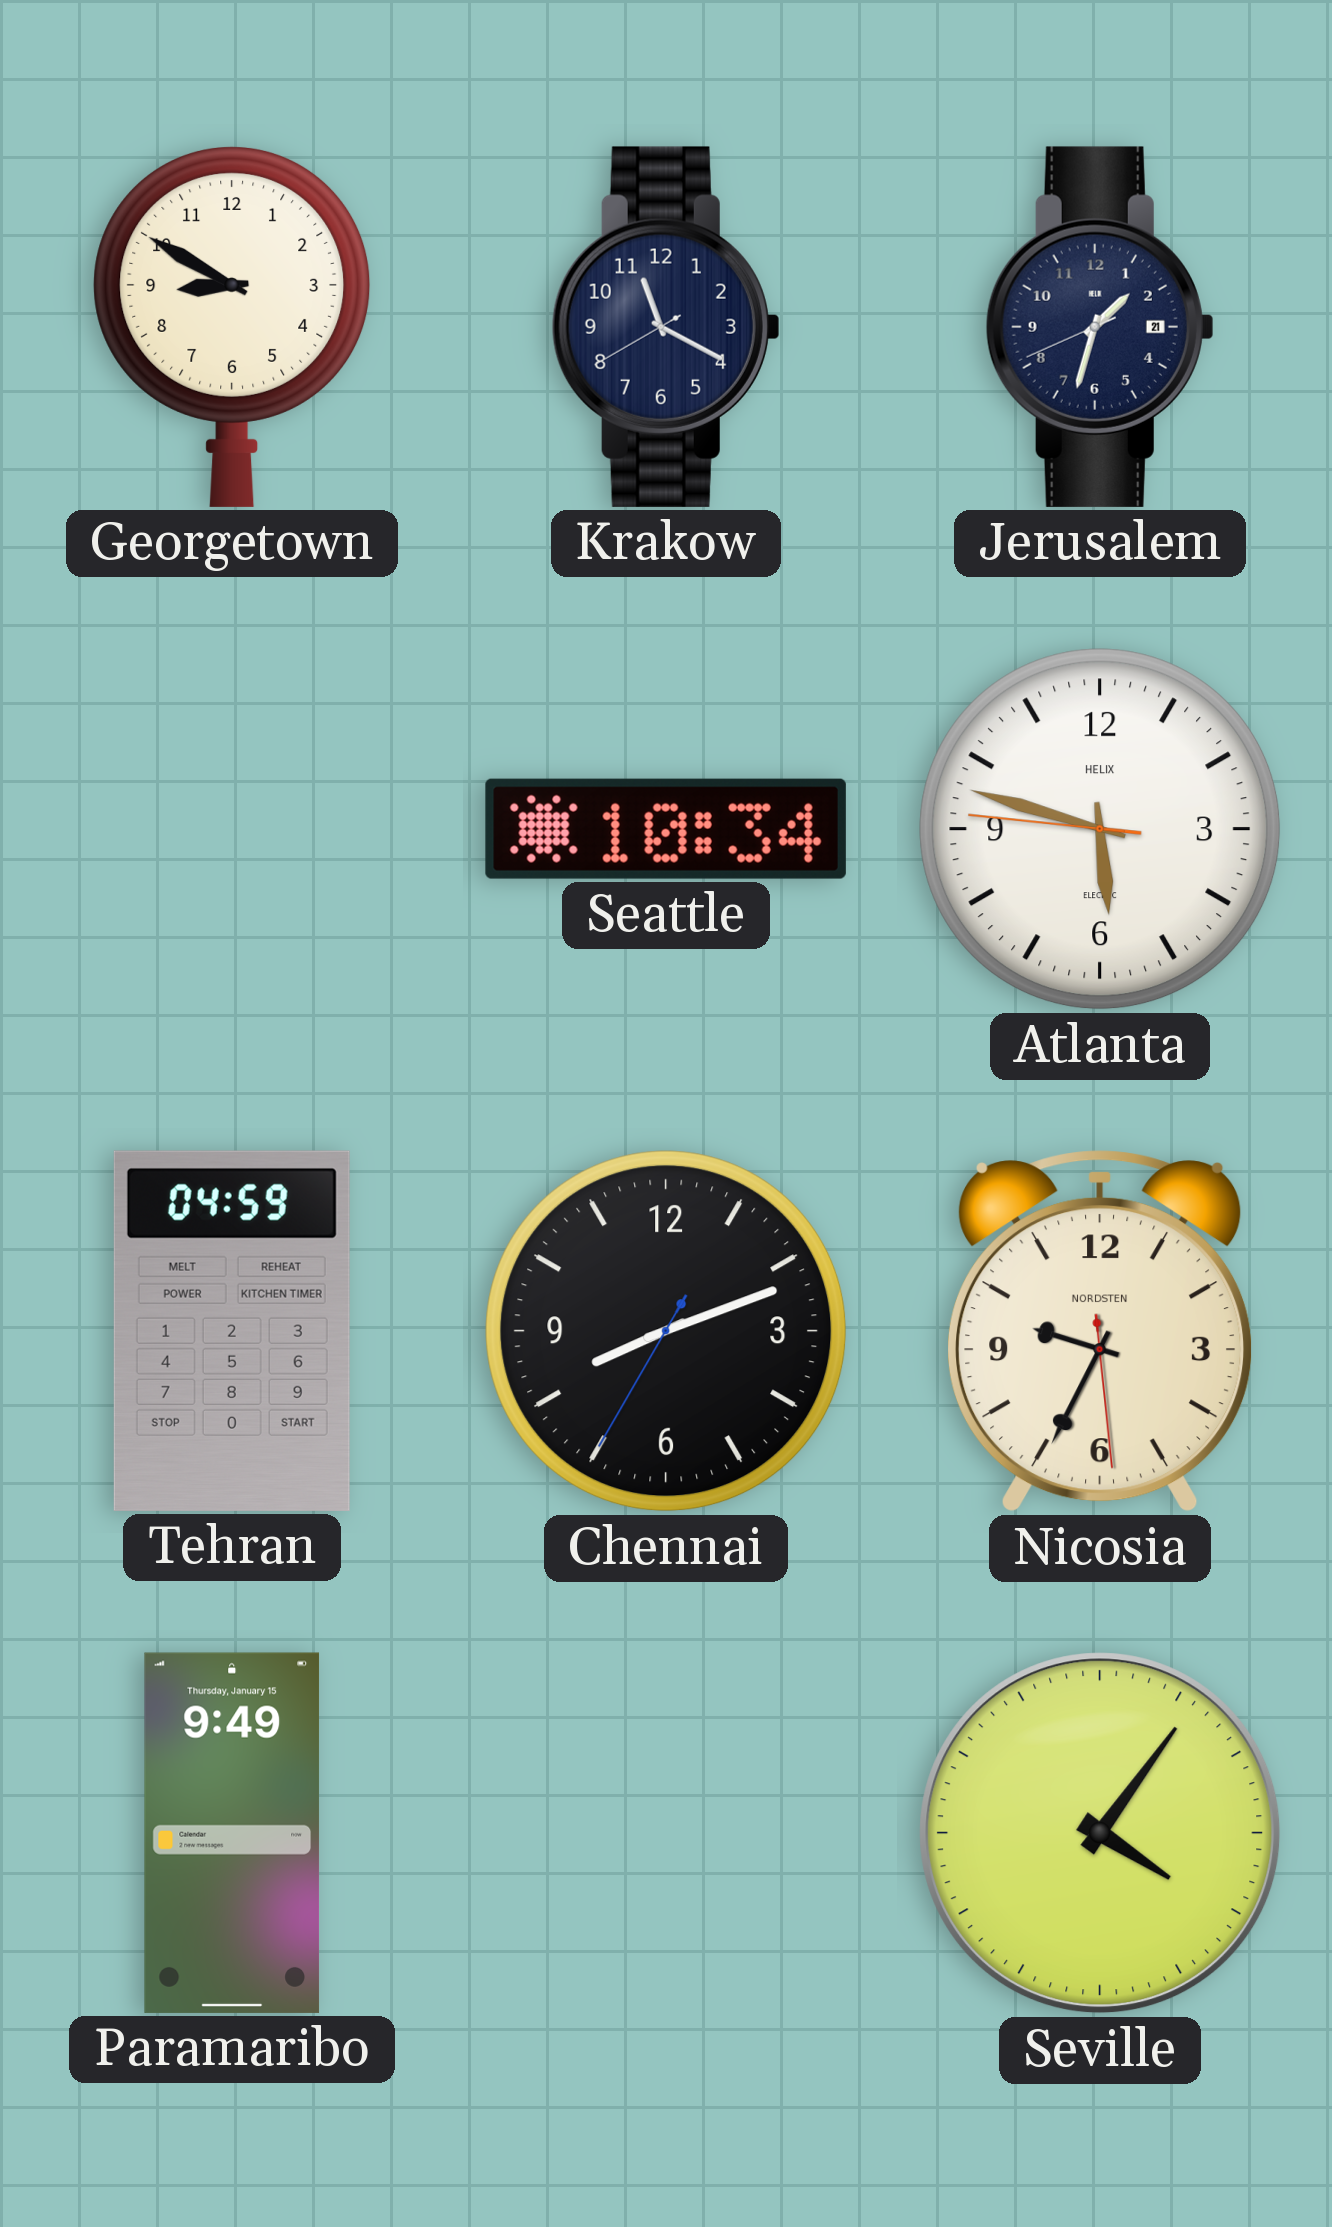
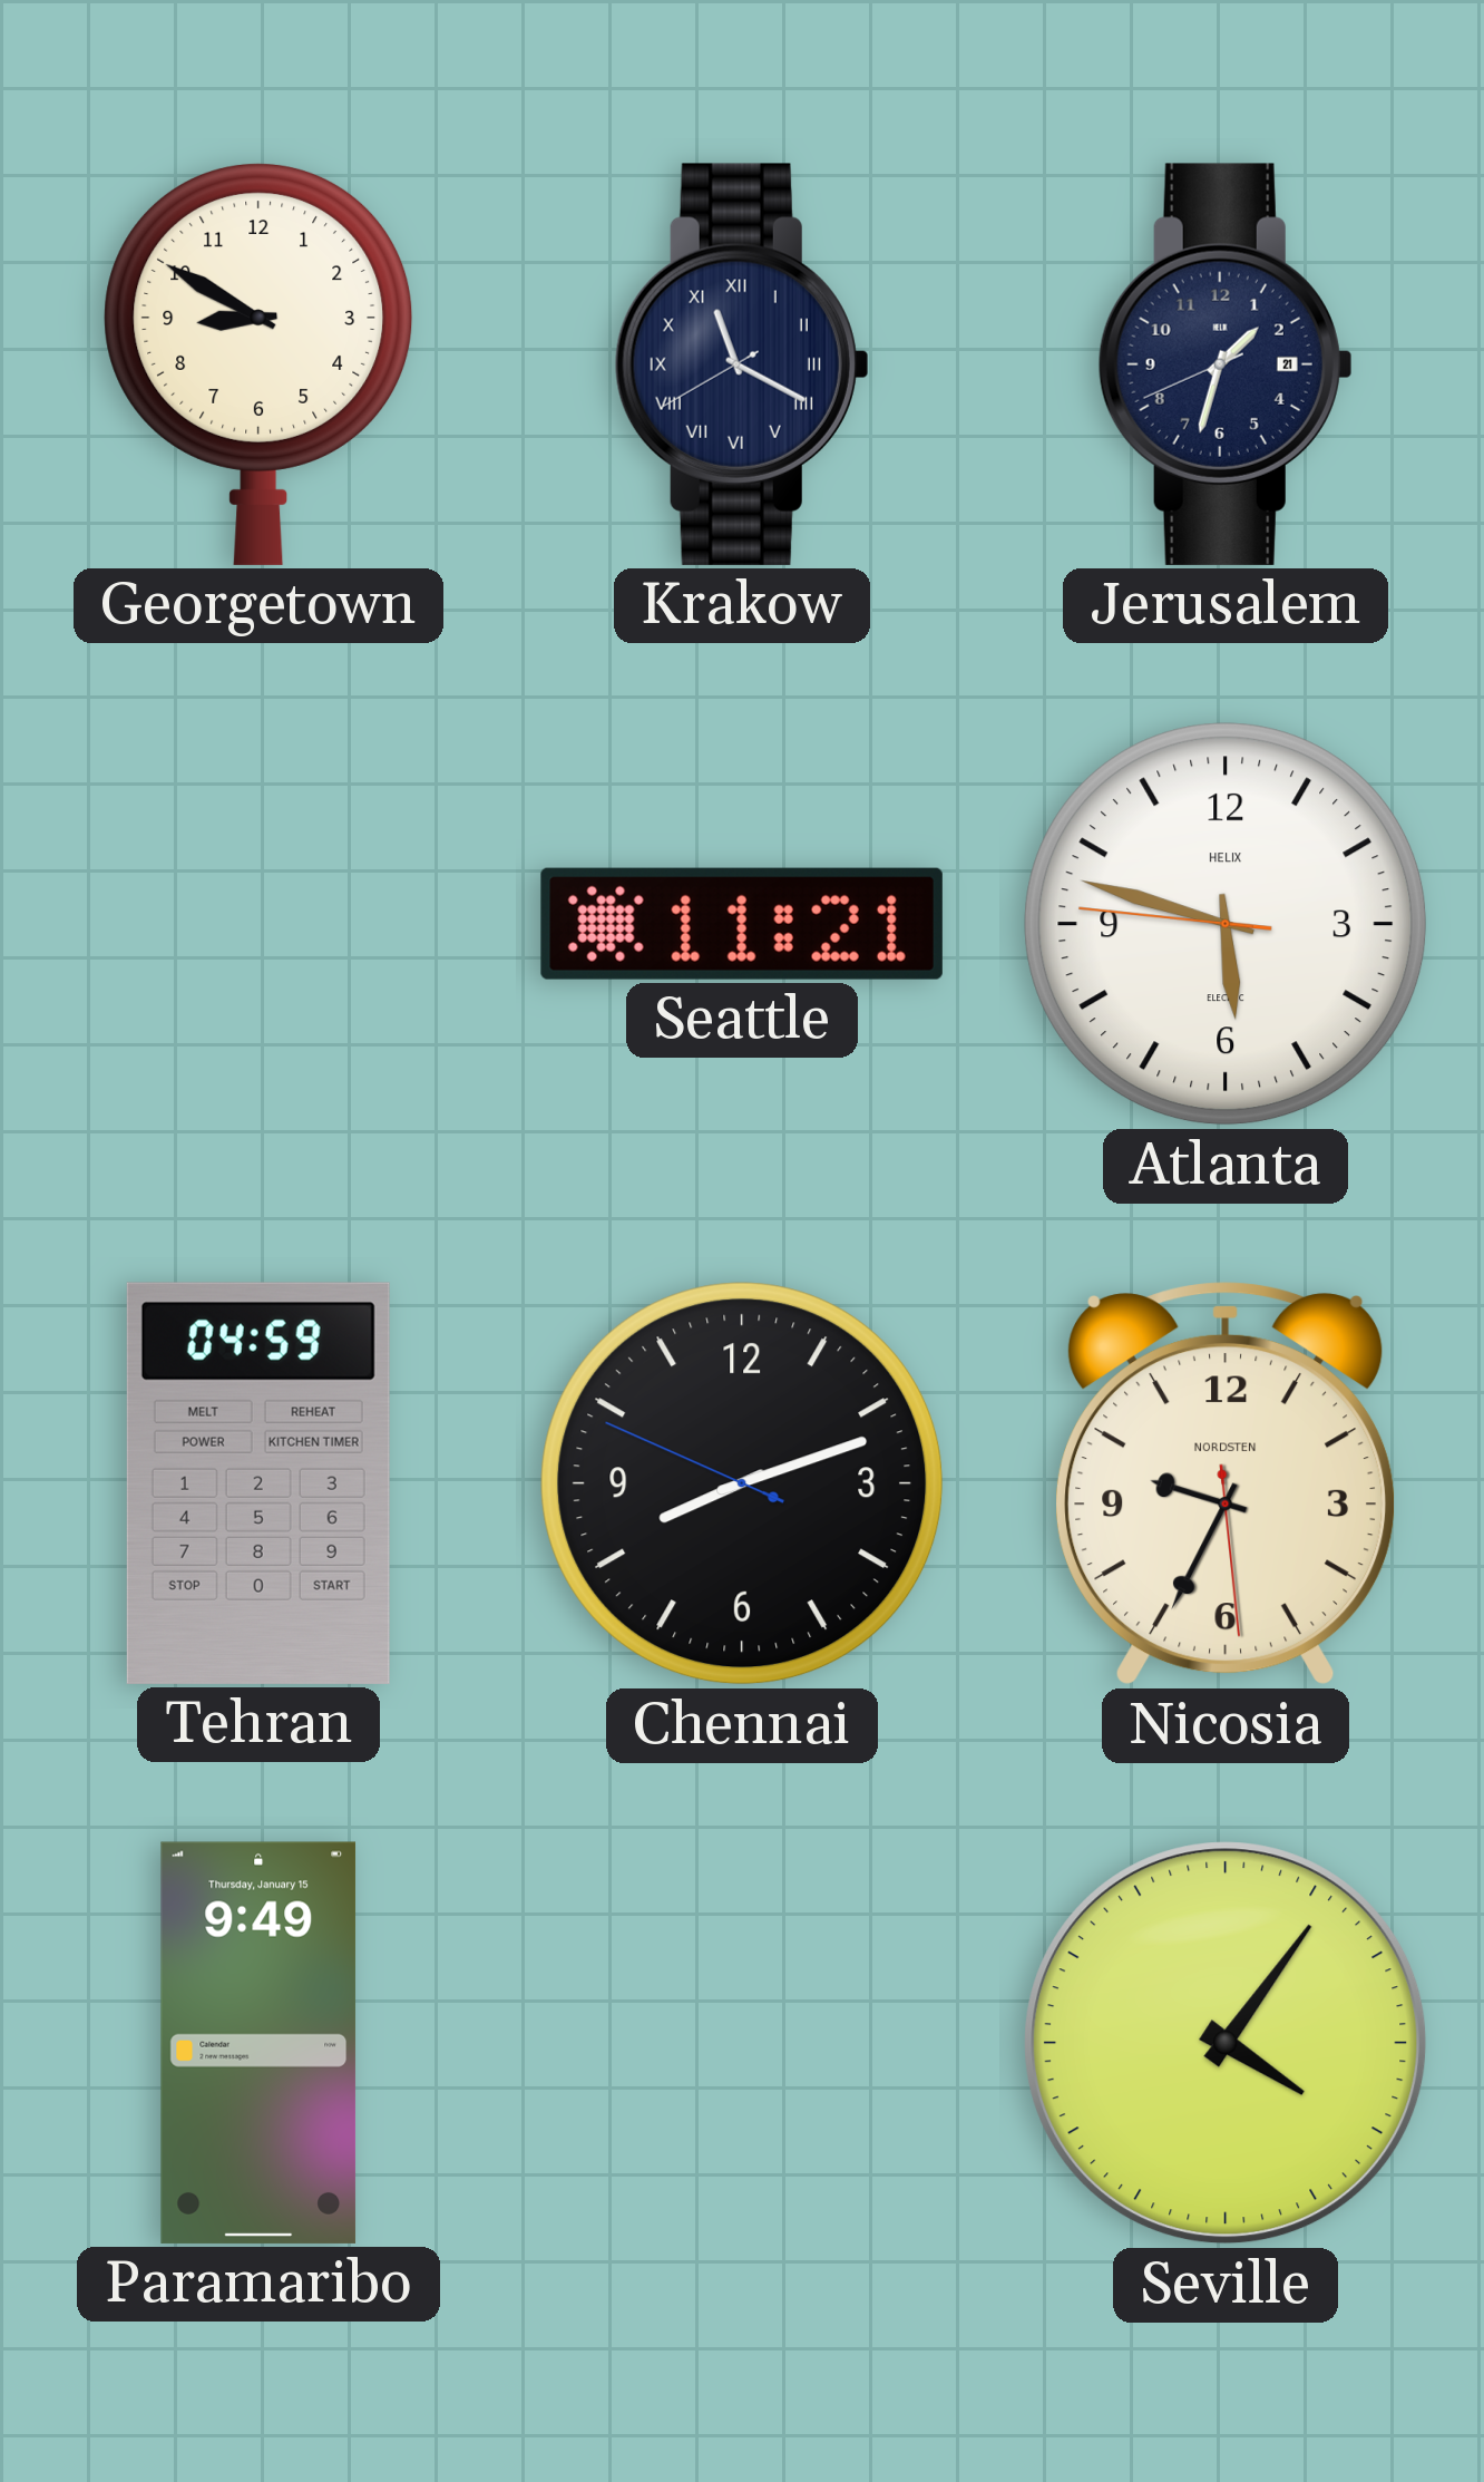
Krakow numerals: Arabic -> Roman (742, 364)
Seattle: 10:34 -> 11:21 (742, 924)
Chennai: 8:11:35 -> 8:11:49 (742, 1483)
